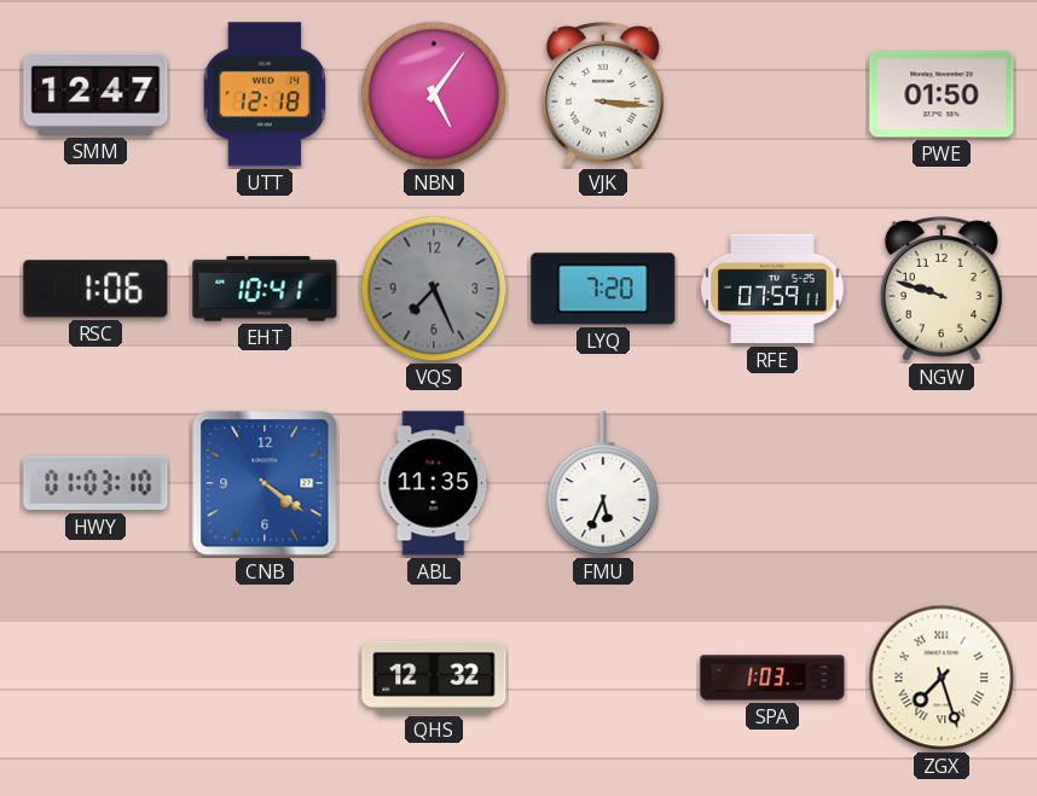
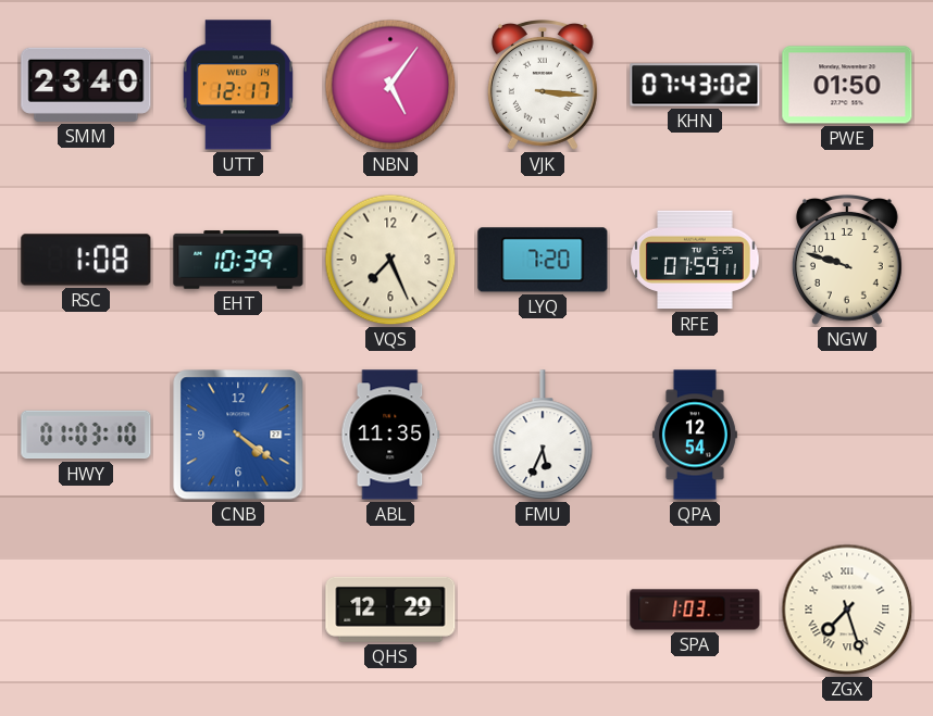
SMM: 12:47 -> 23:40 (86, 85)
UTT: 12:18 -> 12:17 (237, 85)
KHN: none -> 07:43 (695, 85)
RSC: 1:06 -> 1:08 (86, 260)
EHT: 10:41 -> 10:39 (238, 260)
VQS dial: grey -> cream (390, 260)
QPA: none -> 12:54 (695, 435)
QHS: 12:32 -> 12:29 (390, 610)
